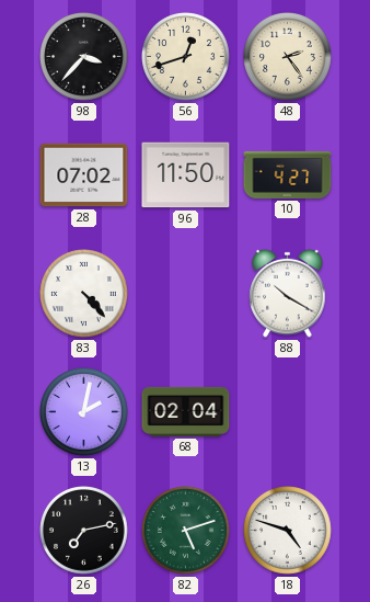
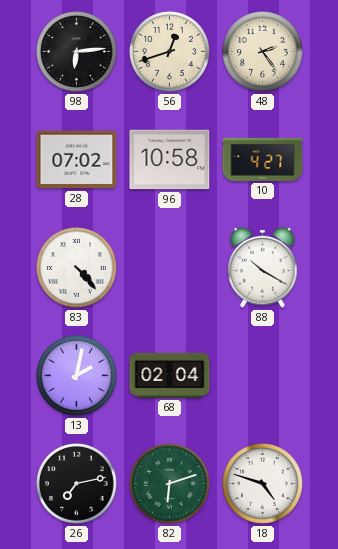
98: 3:37 -> 6:14 (77, 52)
96: 11:50 -> 10:58 (170, 160)
82: 5:12 -> 6:12 (170, 484)
